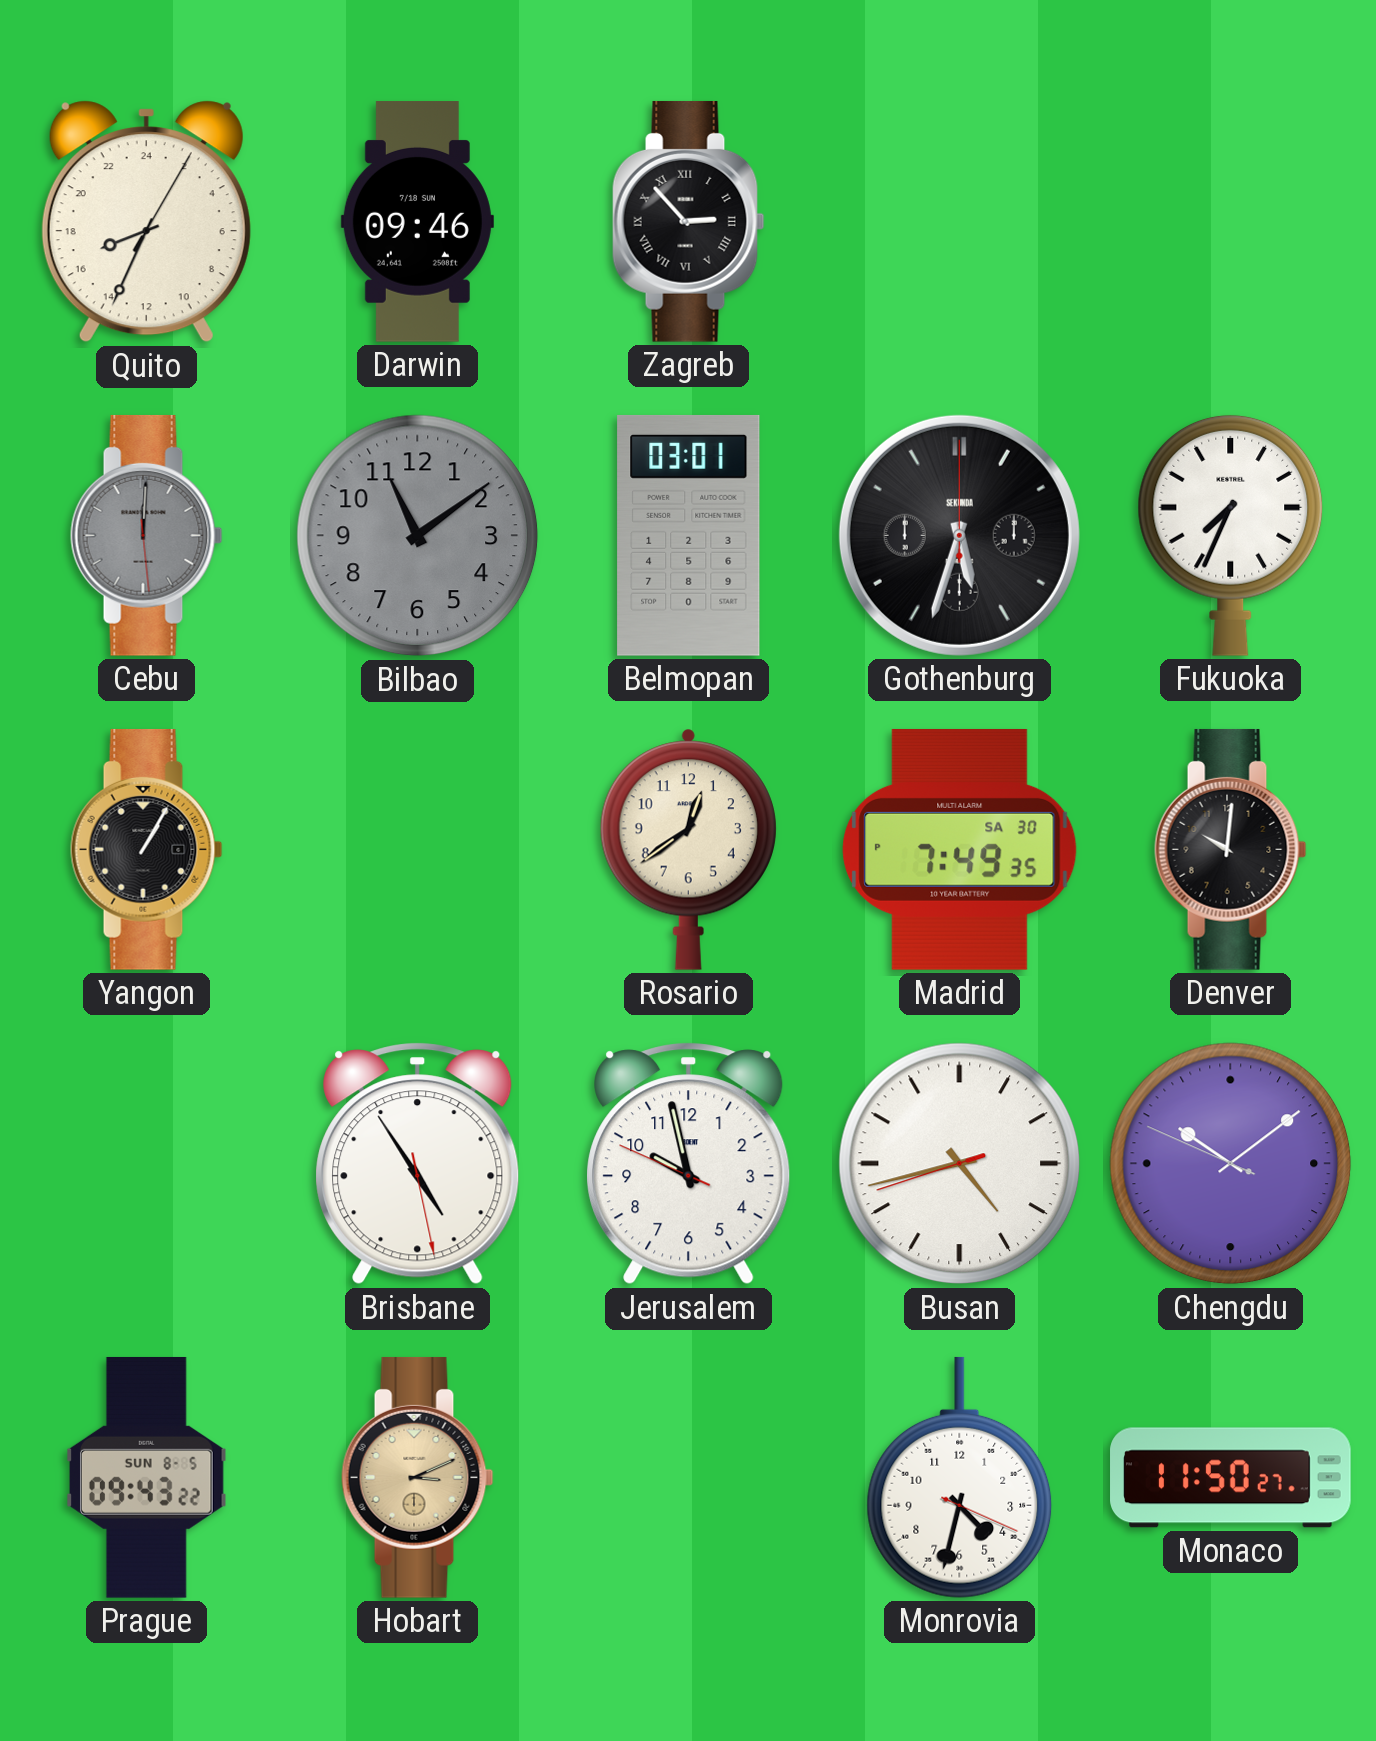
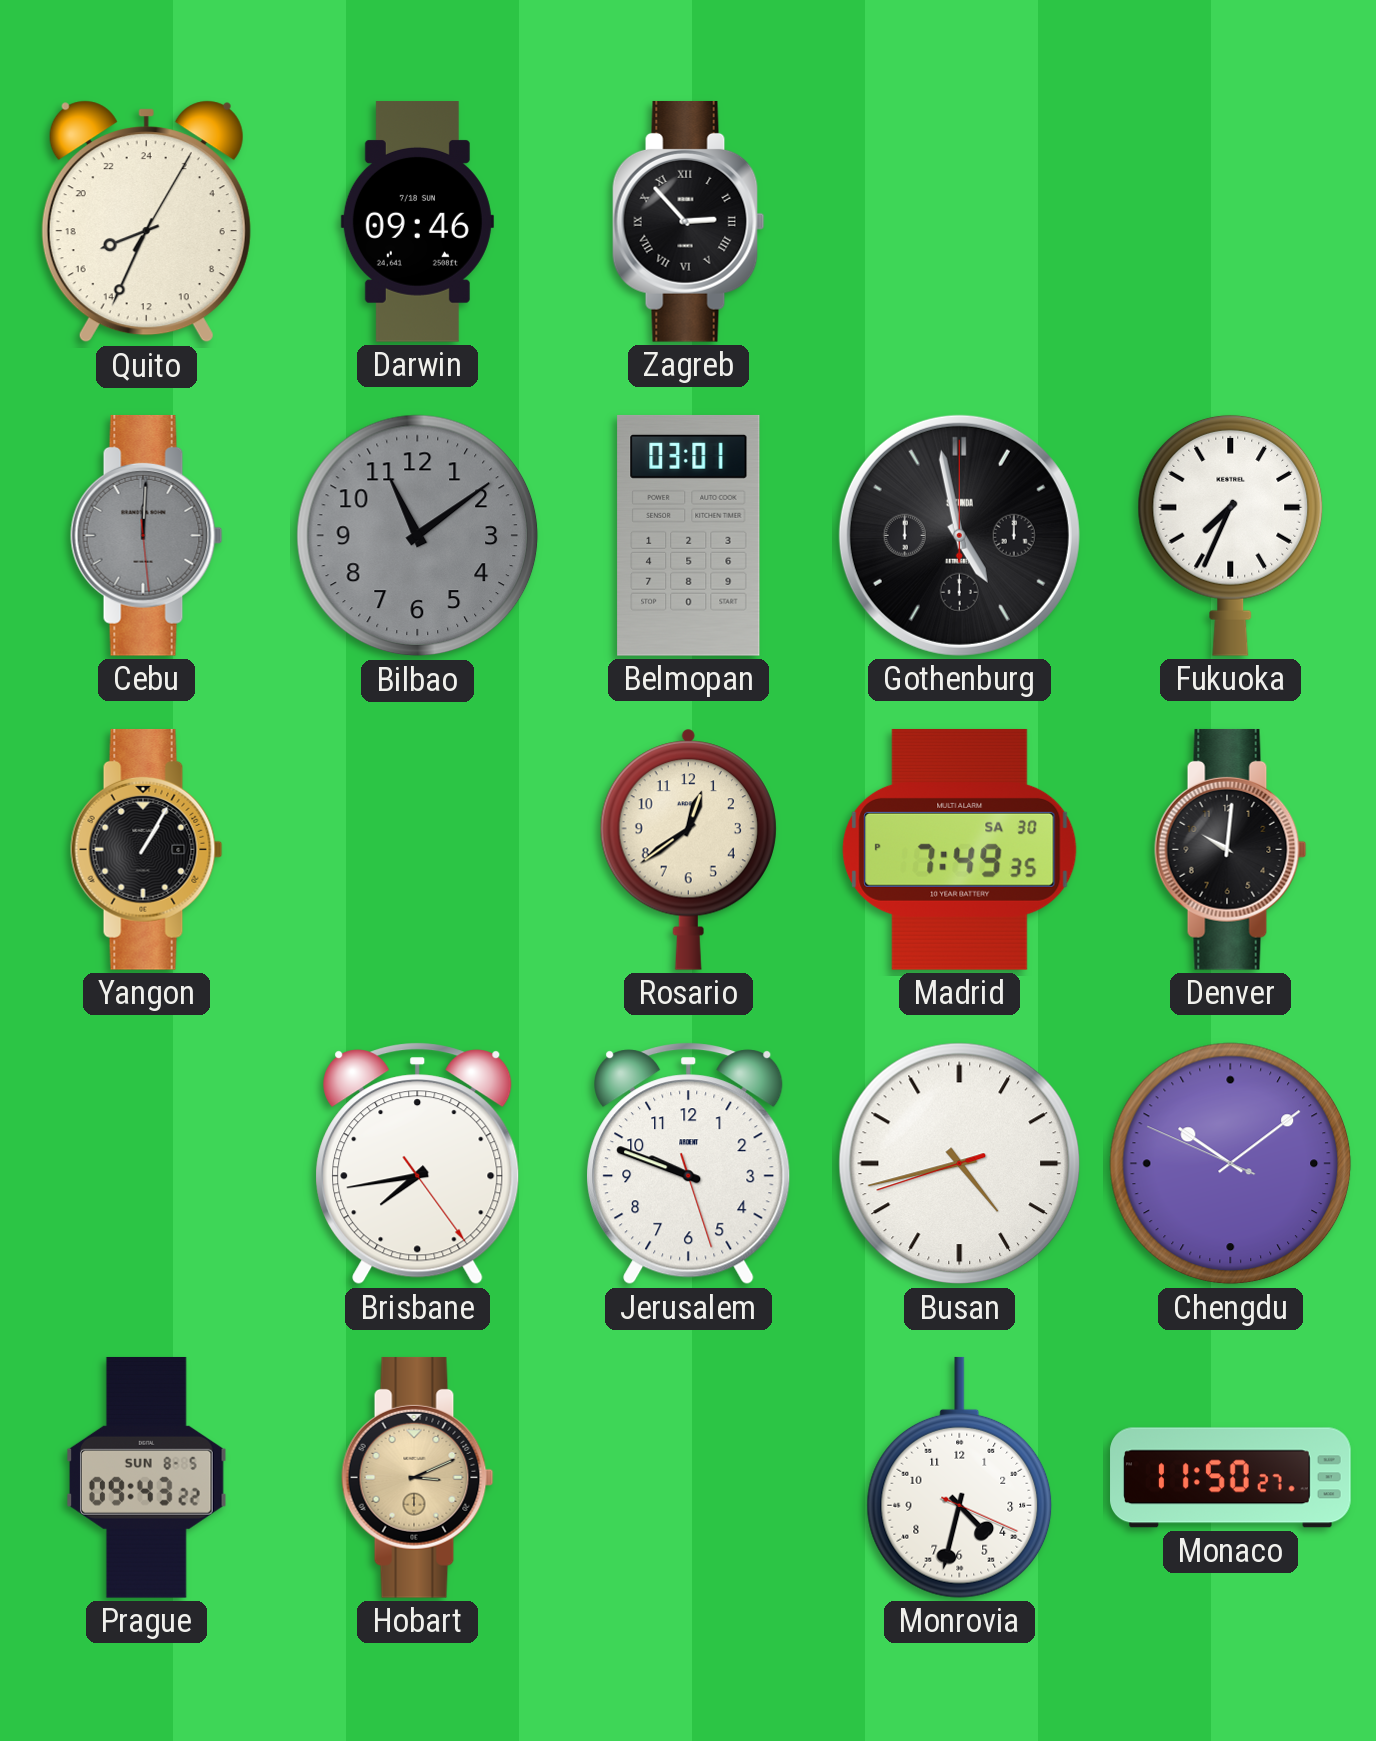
Gothenburg: 5:33 -> 4:58 (959, 535)
Brisbane: 4:54 -> 7:43 (418, 1164)
Jerusalem: 9:57 -> 9:48 (689, 1164)
